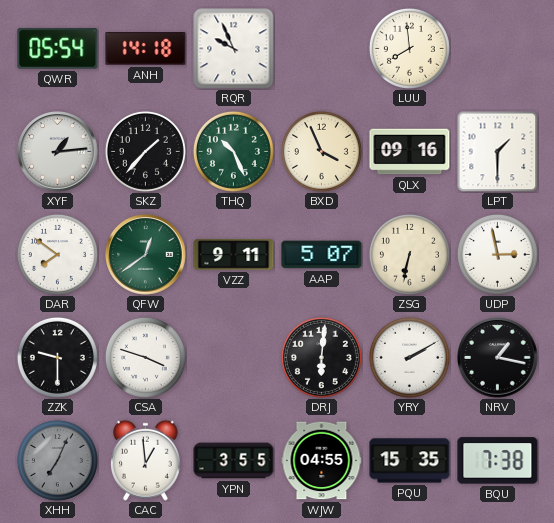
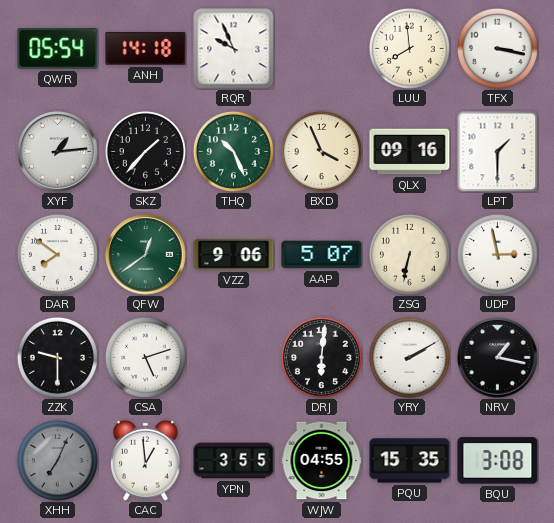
TFX: none -> 3:17 (497, 48)
VZZ: 9:11 -> 9:06 (234, 255)
CSA: 3:48 -> 5:12 (145, 357)
BQU: 7:38 -> 3:08 (498, 461)
